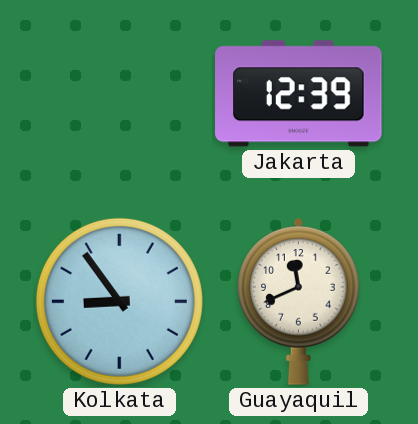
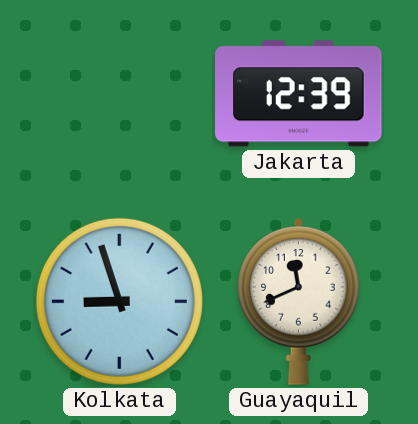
Kolkata: 8:54 -> 8:57 (119, 301)
